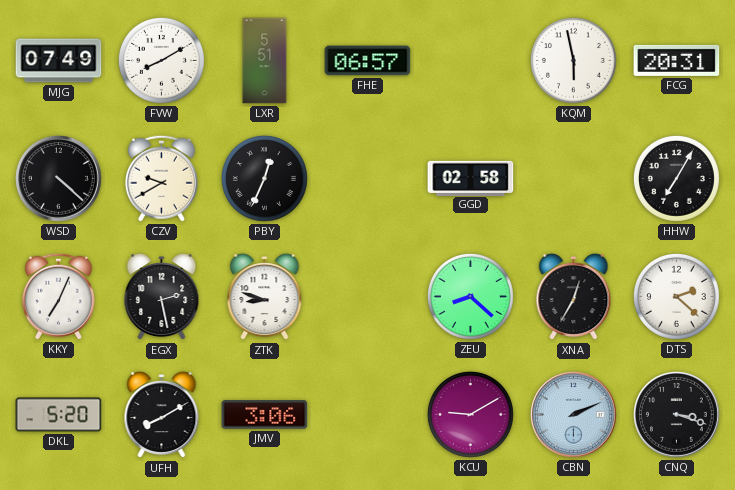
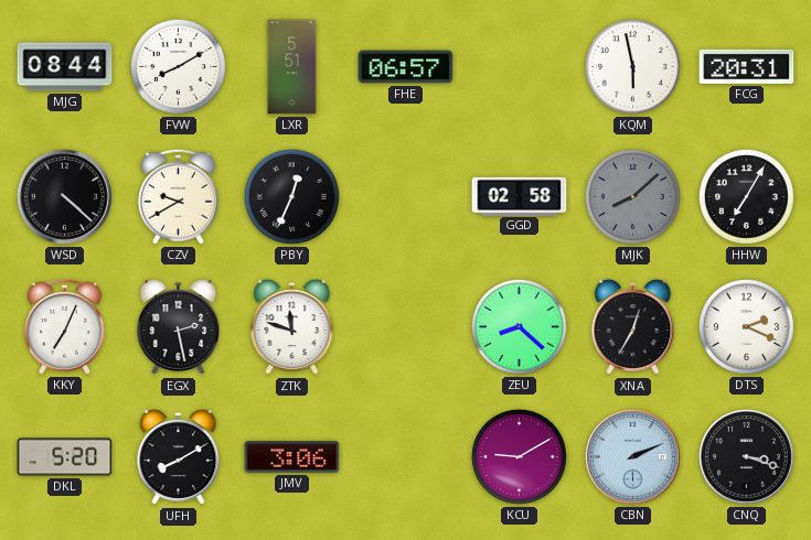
MJG: 07:49 -> 08:44 (65, 67)
MJK: none -> 8:08 (632, 196)
ZTK: 8:48 -> 11:48 (292, 327)
DTS: 2:22 -> 2:19 (746, 326)
